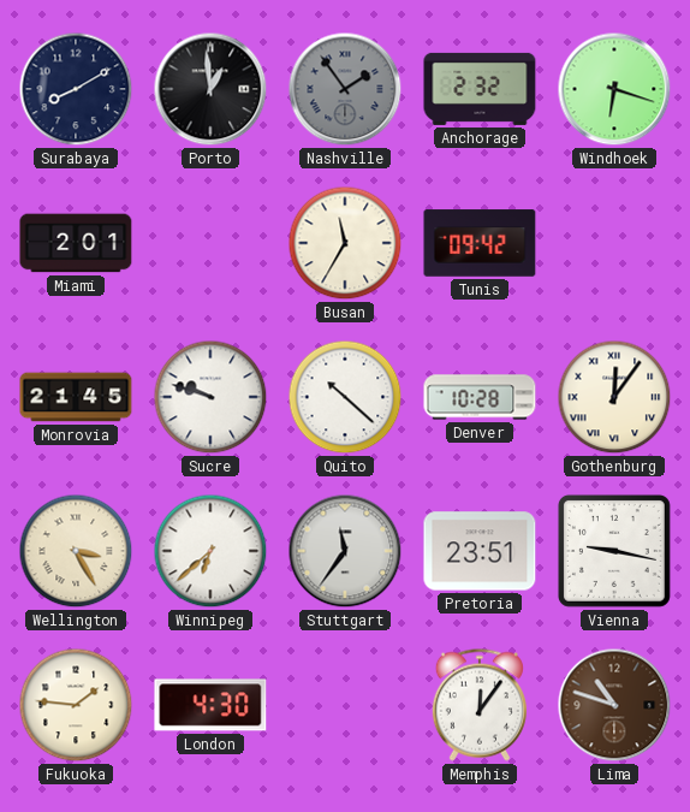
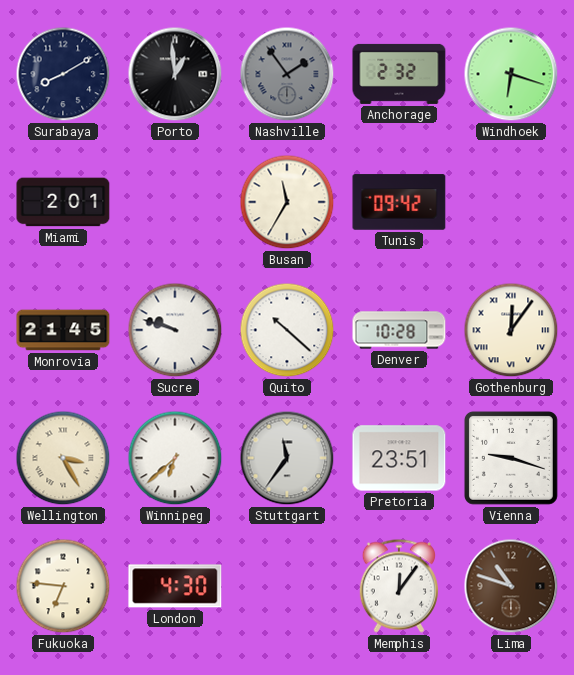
Vienna: 9:17 -> 9:18 (511, 458)
Fukuoka: 1:46 -> 6:46 (63, 586)
